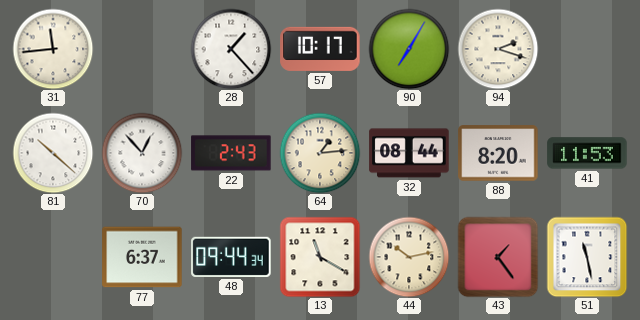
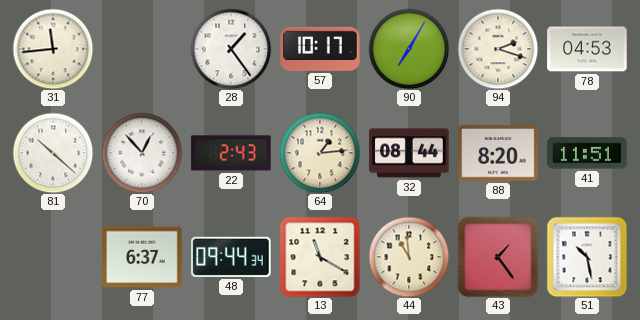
28: 1:23 -> 1:24 (231, 49)
78: none -> 04:53 (587, 49)
41: 11:53 -> 11:51 (587, 153)
44: 10:13 -> 10:59 (409, 257)
51: 11:28 -> 10:28 (587, 257)
